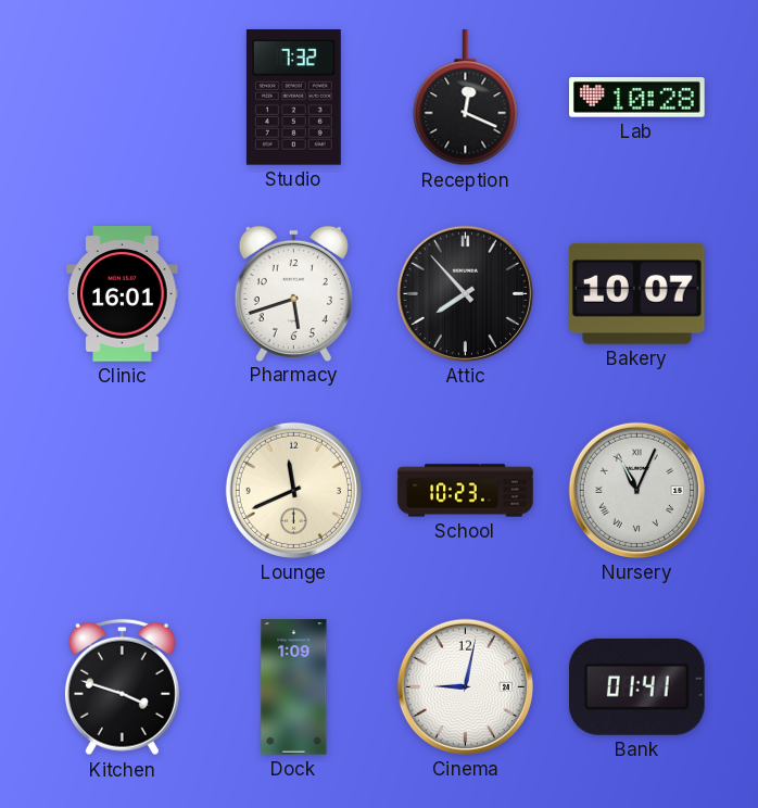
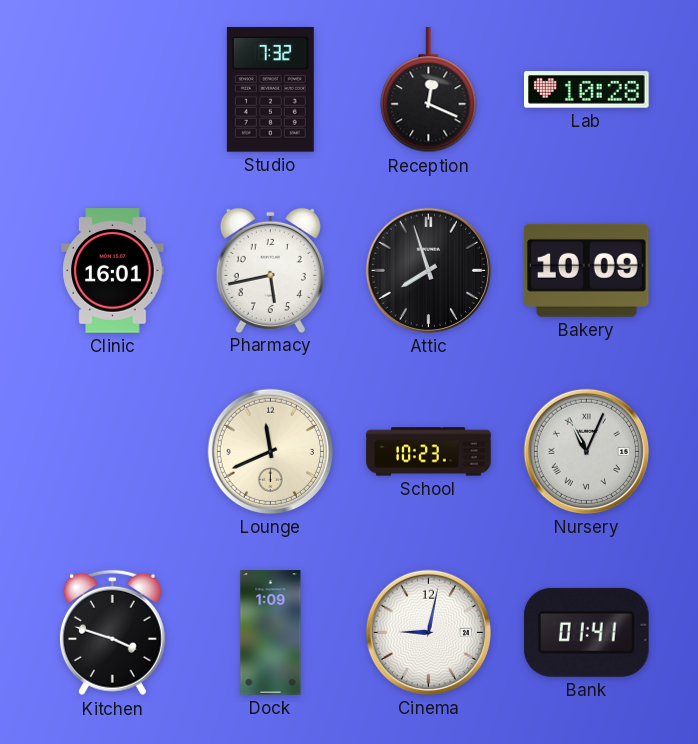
Pharmacy: 5:42 -> 5:43 (270, 270)
Attic: 7:53 -> 7:57 (428, 270)
Bakery: 10:07 -> 10:09 (587, 270)
